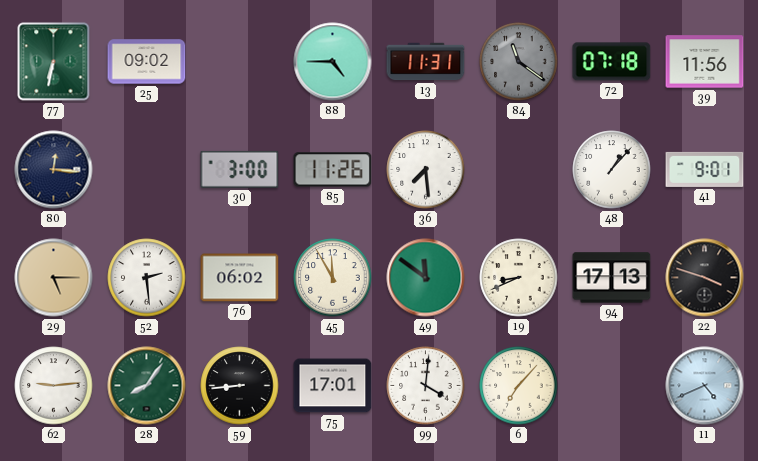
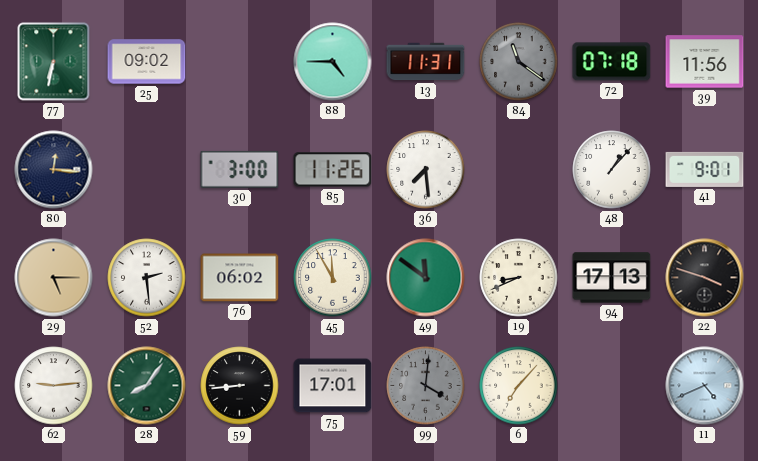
99 dial: white -> grey (426, 386)
